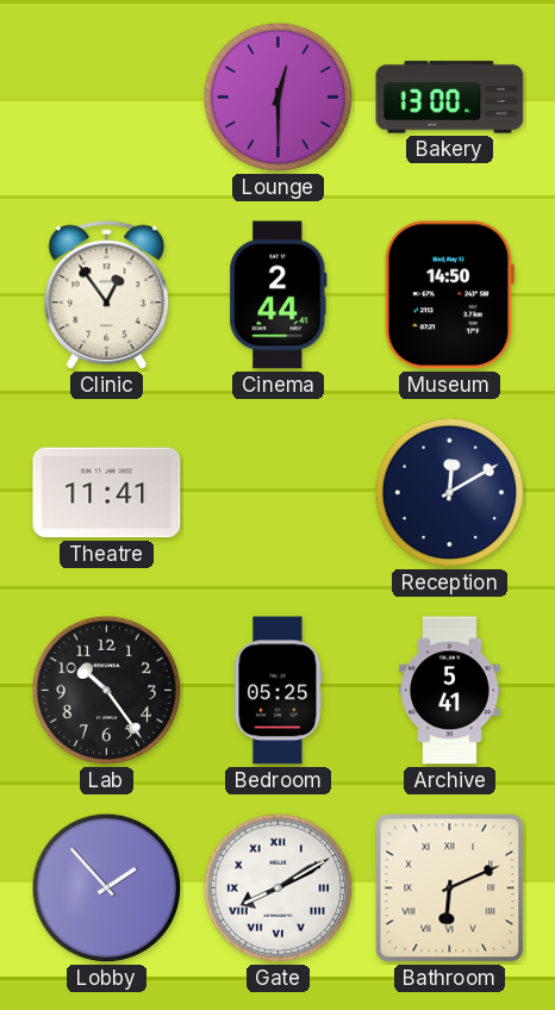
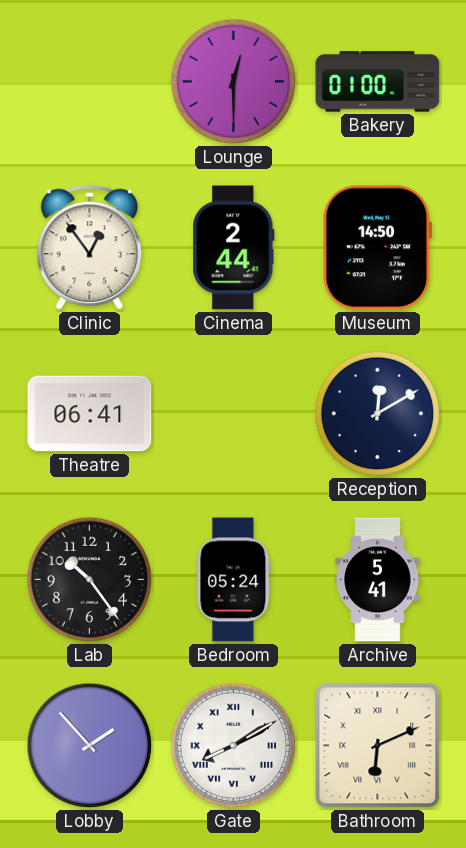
Bakery: 13:00 -> 01:00 (378, 82)
Theatre: 11:41 -> 06:41 (90, 414)
Bedroom: 05:25 -> 05:24 (234, 580)
